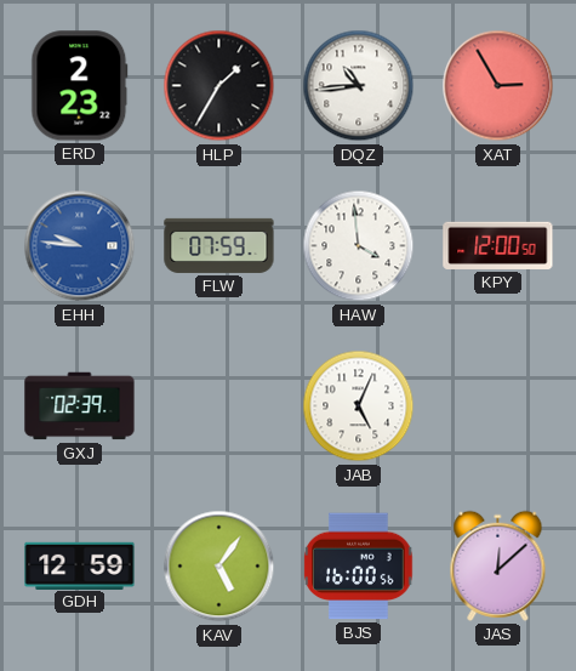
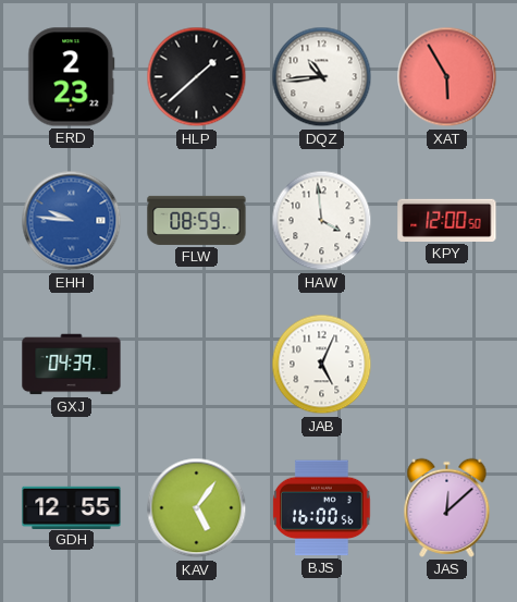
HLP: 1:35 -> 1:38 (197, 77)
XAT: 2:55 -> 5:55 (447, 77)
FLW: 07:59 -> 08:59 (197, 220)
GXJ: 02:39 -> 04:39 (72, 365)
GDH: 12:59 -> 12:55 (72, 507)
